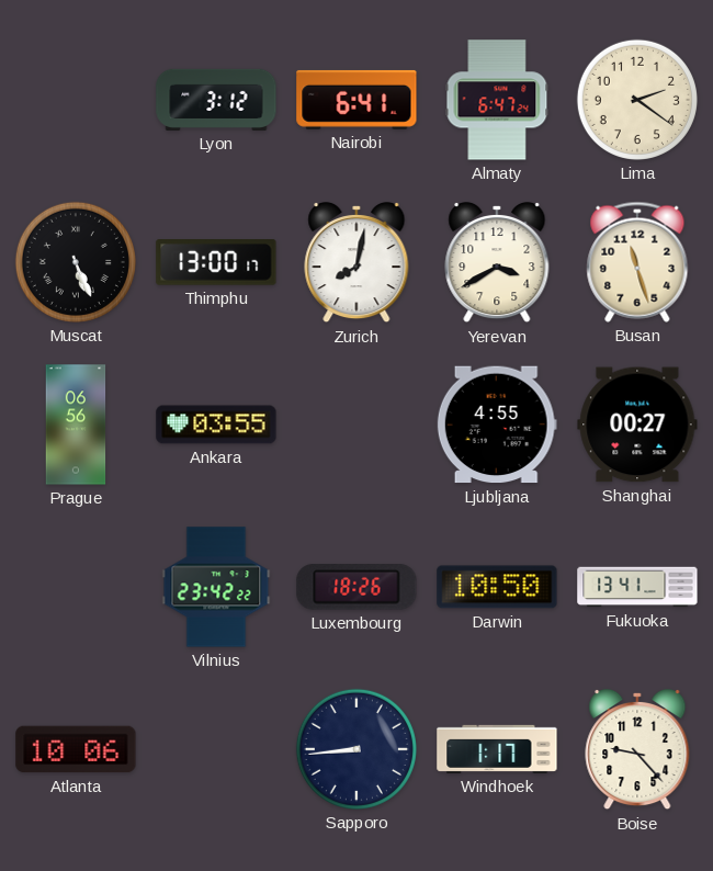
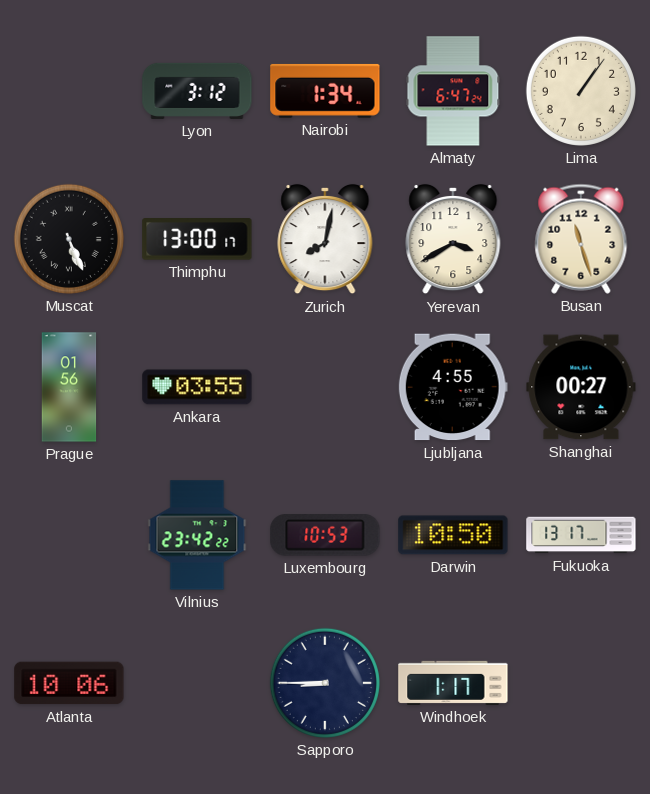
Nairobi: 6:41 -> 1:34 (325, 91)
Lima: 2:21 -> 1:06 (581, 91)
Prague: 06:56 -> 01:56 (69, 387)
Luxembourg: 18:26 -> 10:53 (325, 535)
Fukuoka: 13:41 -> 13:17 (581, 535)
Sapporo: 8:44 -> 8:45 (325, 683)
Boise: 9:23 -> none (637, 749)
